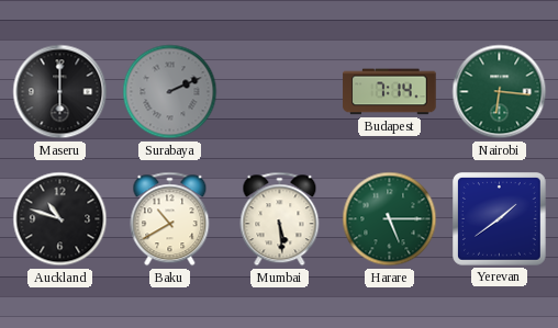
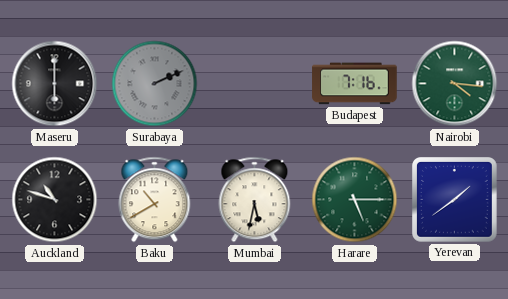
Budapest: 7:14 -> 7:16 (355, 84)
Nairobi: 6:16 -> 4:16 (455, 84)
Mumbai: 5:29 -> 5:32 (255, 200)
